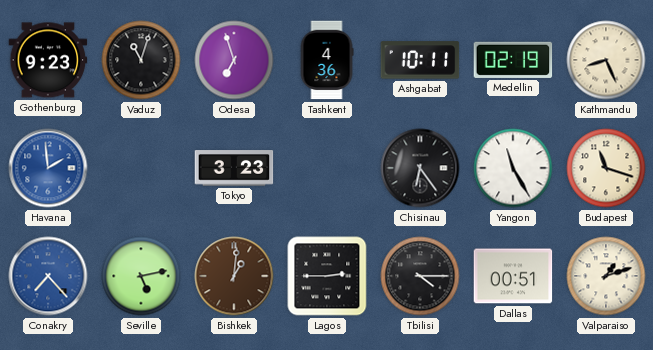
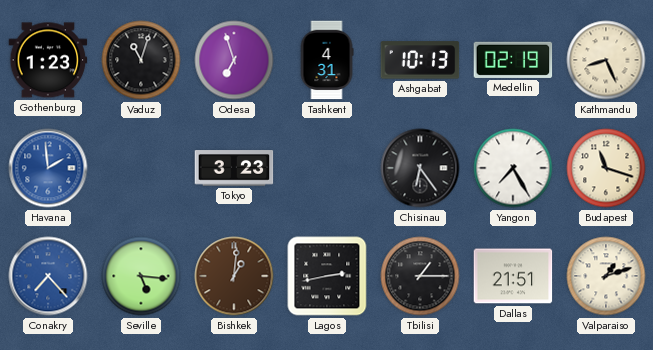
Gothenburg: 9:23 -> 1:23 (48, 60)
Tashkent: 4:36 -> 4:31 (327, 60)
Ashgabat: 10:11 -> 10:13 (420, 60)
Yangon: 11:25 -> 7:25 (513, 168)
Seville: 5:13 -> 5:16 (141, 276)
Lagos: 2:45 -> 2:43 (327, 276)
Tbilisi: 4:15 -> 1:15 (420, 276)
Dallas: 00:51 -> 21:51 (513, 276)
